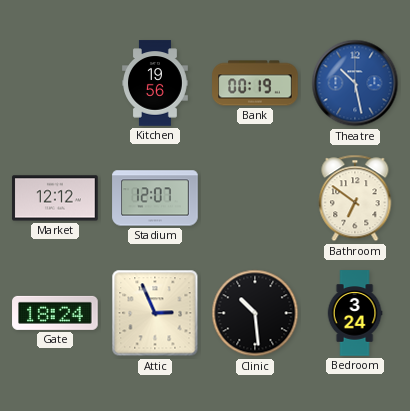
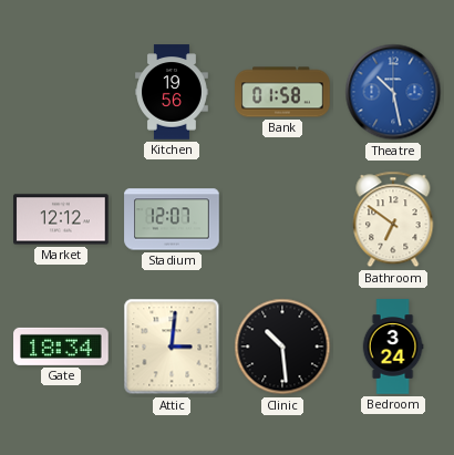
Bank: 00:19 -> 01:58 (282, 92)
Gate: 18:24 -> 18:34 (61, 347)
Attic: 2:56 -> 3:01 (172, 347)
